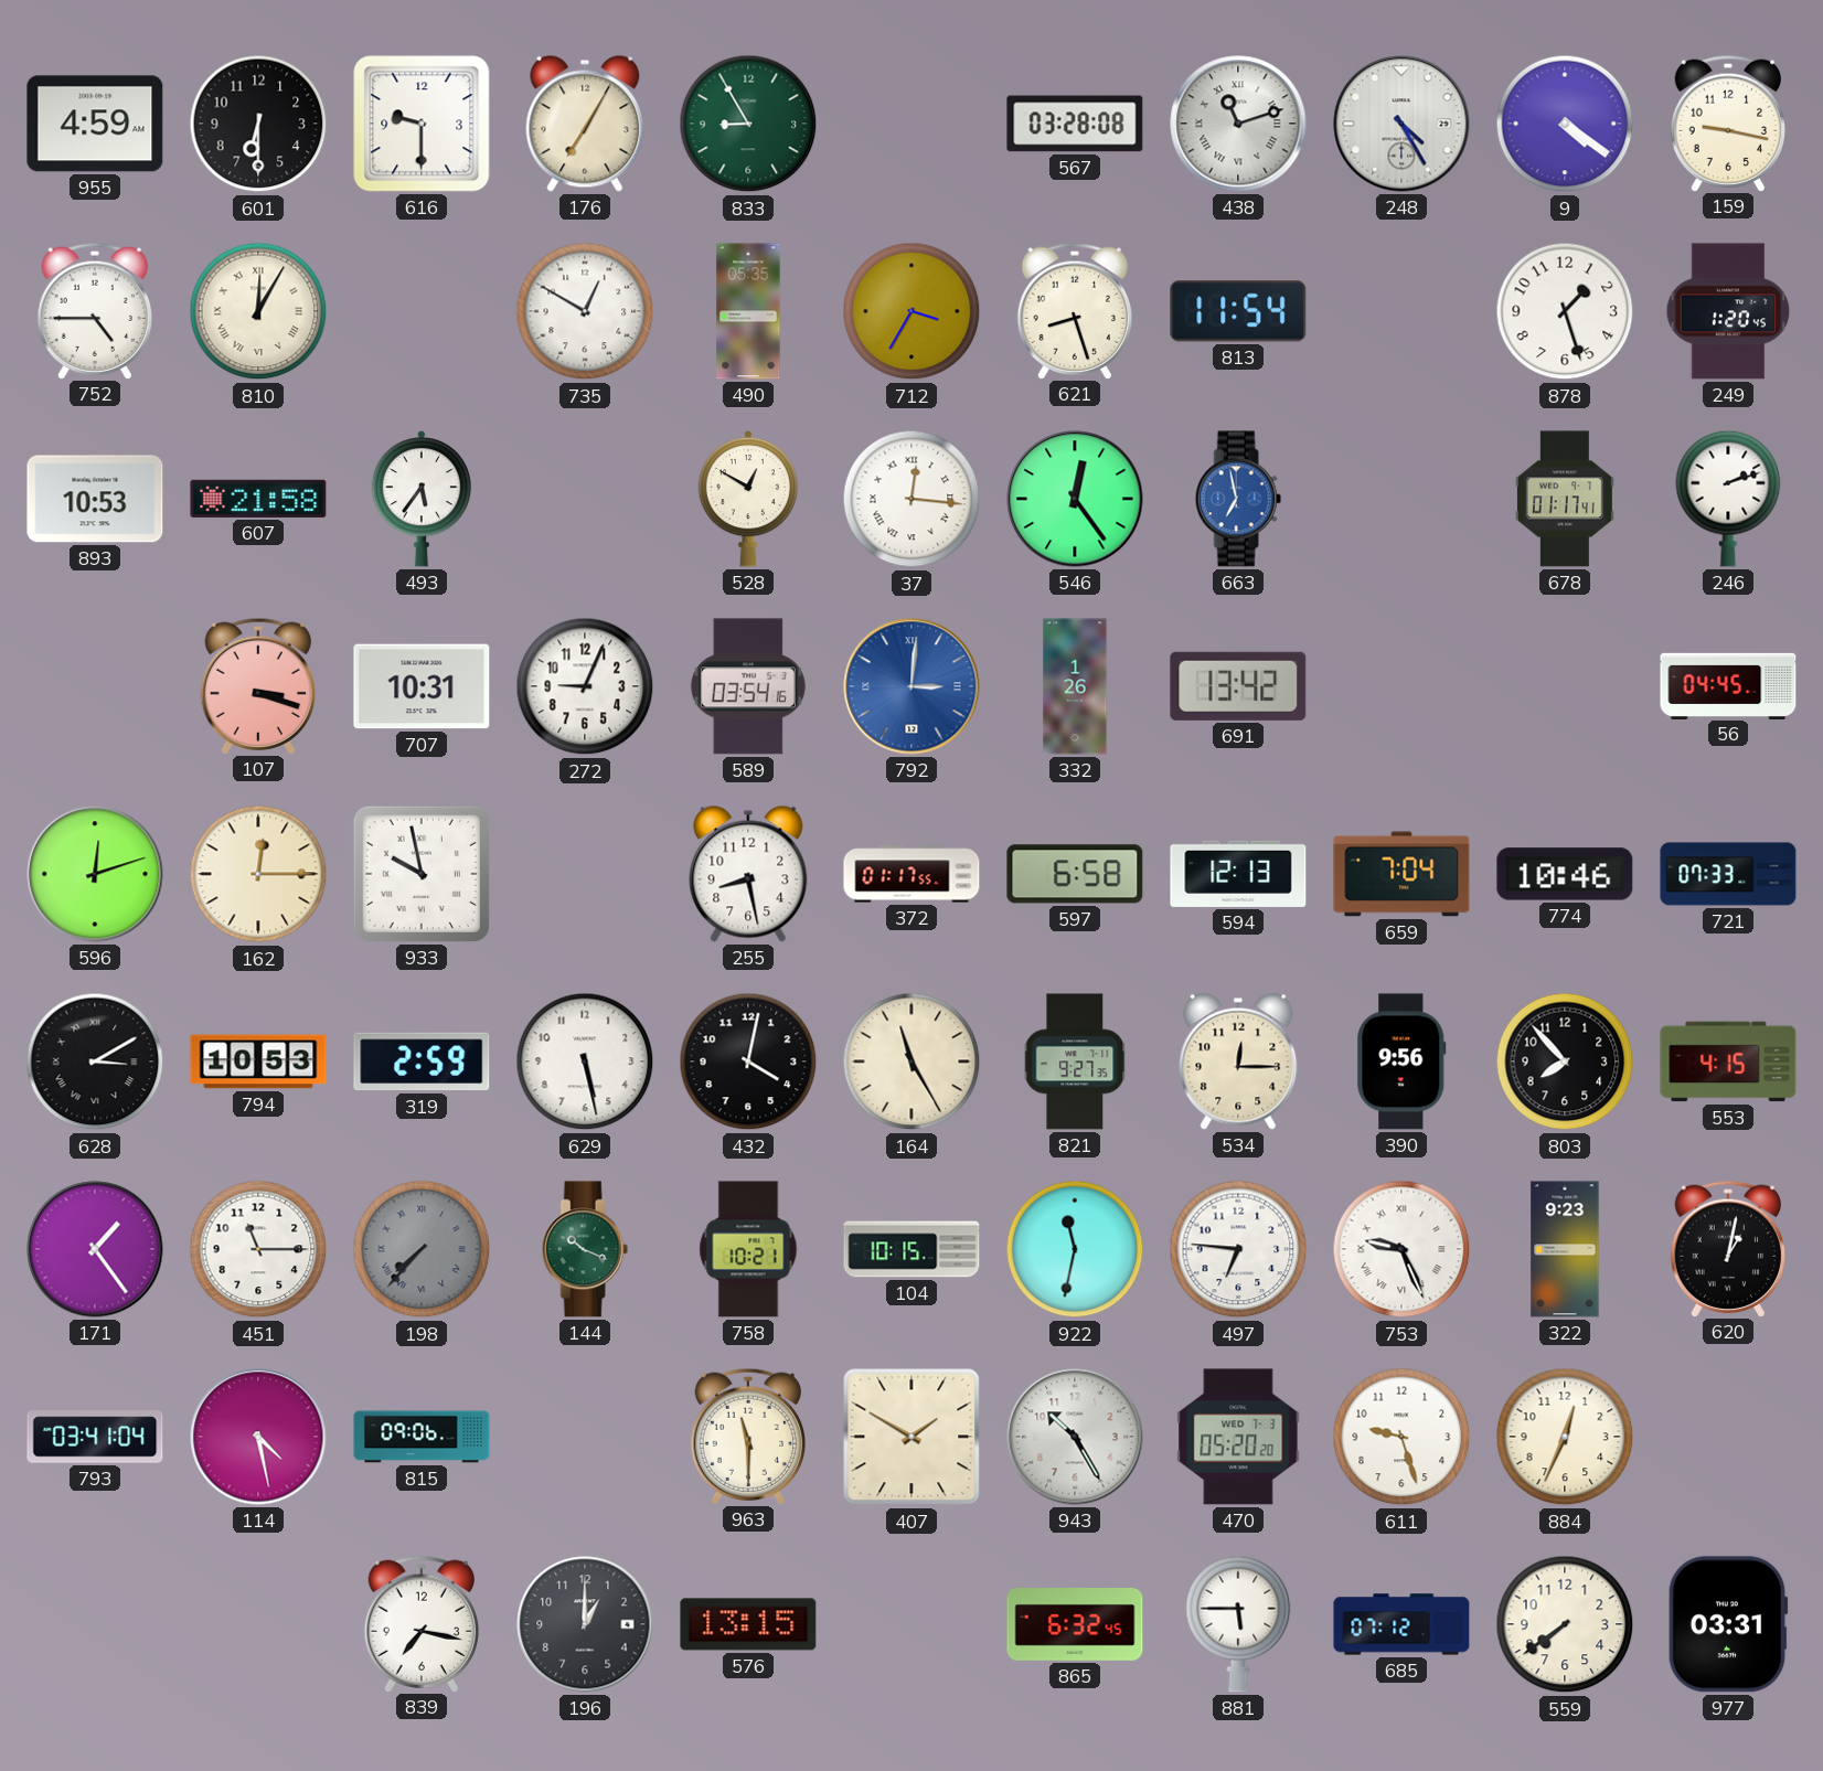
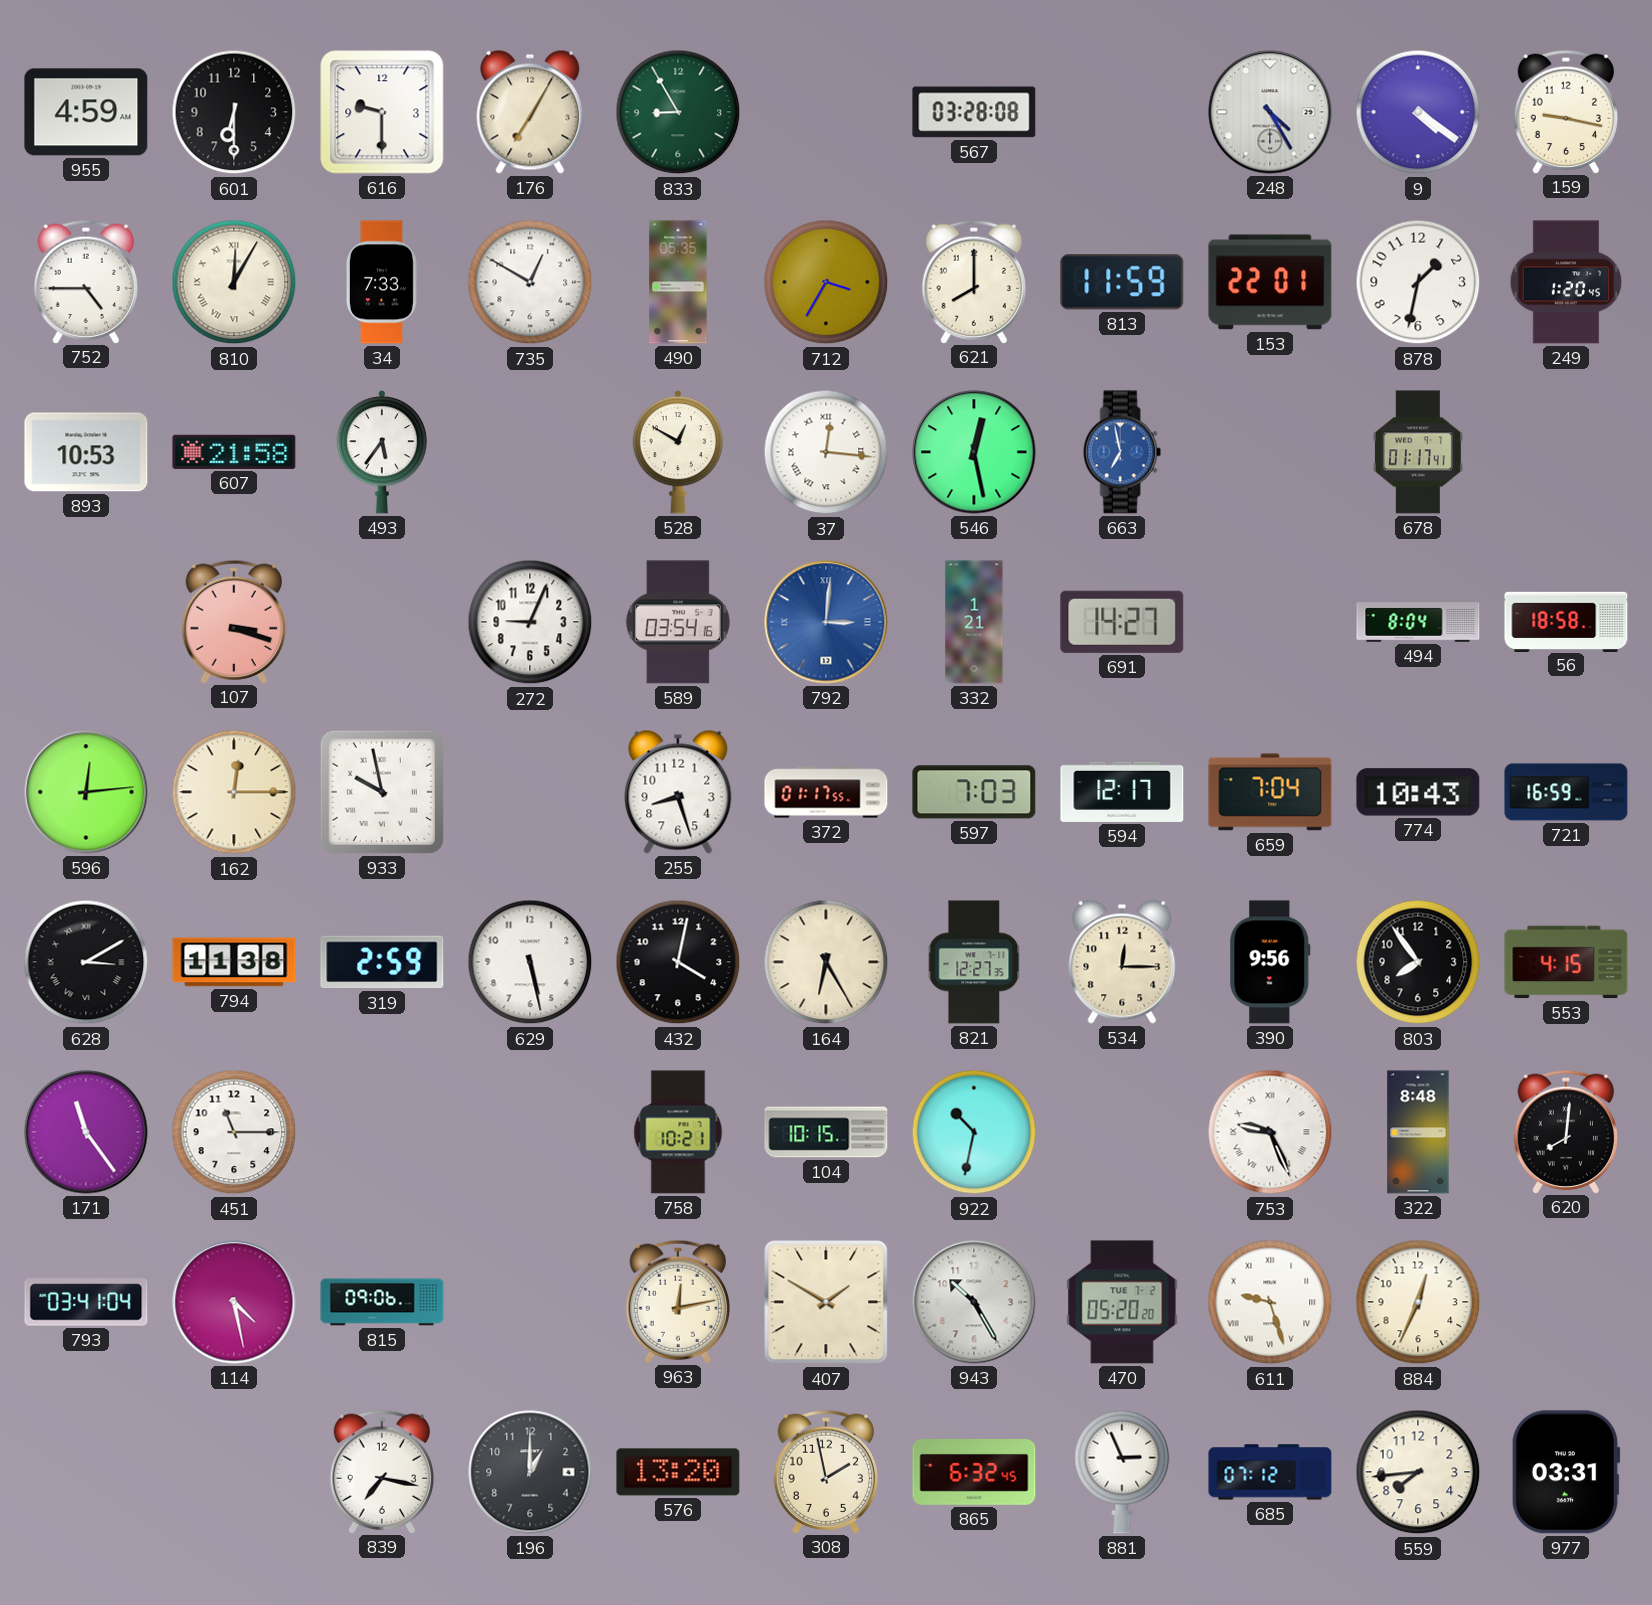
438: 11:12 -> none (1238, 124)
34: none -> 7:33 (382, 282)
621: 8:27 -> 8:00 (974, 281)
813: 11:54 -> 11:59 (1122, 282)
153: none -> 22:01 (1270, 282)
878: 1:27 -> 1:32 (1418, 282)
546: 12:24 -> 12:28 (974, 452)
246: 2:12 -> none (1728, 499)
707: 10:31 -> none (422, 686)
332: 1:26 -> 1:21 (974, 622)
691: 13:42 -> 14:27 (1122, 622)
494: none -> 8:04 (1418, 622)
56: 04:45 -> 18:58 (1566, 621)
596: 12:12 -> 12:14 (86, 792)
255: 8:28 -> 8:27 (678, 792)
597: 6:58 -> 7:03 (974, 792)
594: 12:13 -> 12:17 (1122, 792)
774: 10:46 -> 10:43 (1418, 792)
721: 07:33 -> 16:59 (1566, 792)
794: 10:53 -> 11:38 (234, 962)
164: 11:25 -> 6:25 (826, 962)
821: 9:27 -> 12:27 (974, 962)
803: 7:53 -> 7:54 (1418, 962)
171: 1:24 -> 11:24 (86, 1132)
198: 7:37 -> none (422, 1249)
144: 10:19 -> none (585, 1249)
922: 11:32 -> 10:32 (974, 1132)
497: 6:46 -> none (1238, 1249)
322: 9:23 -> 8:48 (1418, 1132)
620: 1:02 -> 8:01 (1566, 1131)
963: 11:30 -> 12:13 (678, 1301)
470 date: WED 7-3 -> TUE 7-2 (1122, 1302)
611 numerals: Arabic -> Roman (1270, 1302)
576: 13:15 -> 13:20 (678, 1472)
308: none -> 1:58 (826, 1471)
881: 5:45 -> 2:56 (1122, 1472)
559: 7:39 -> 7:44 (1418, 1472)
